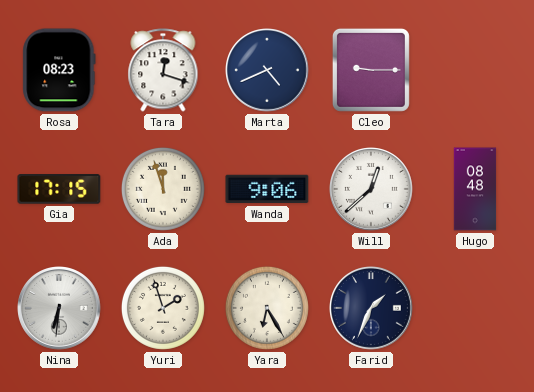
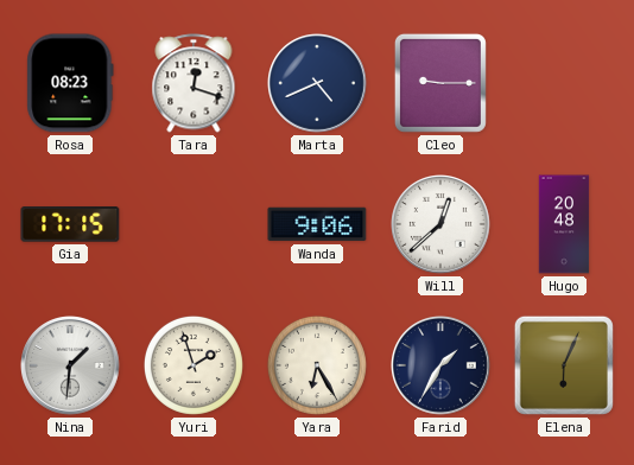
Ada: 11:57 -> none (163, 189)
Hugo: 08:48 -> 20:48 (564, 224)
Nina: 6:31 -> 1:31 (71, 367)
Farid: 1:34 -> 1:35 (442, 367)
Elena: none -> 6:04 (564, 365)
